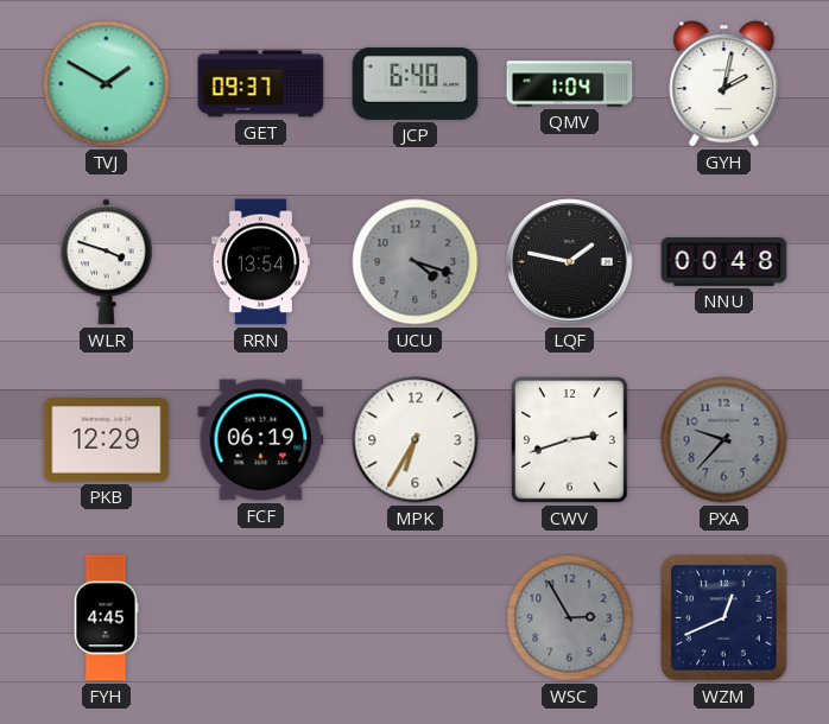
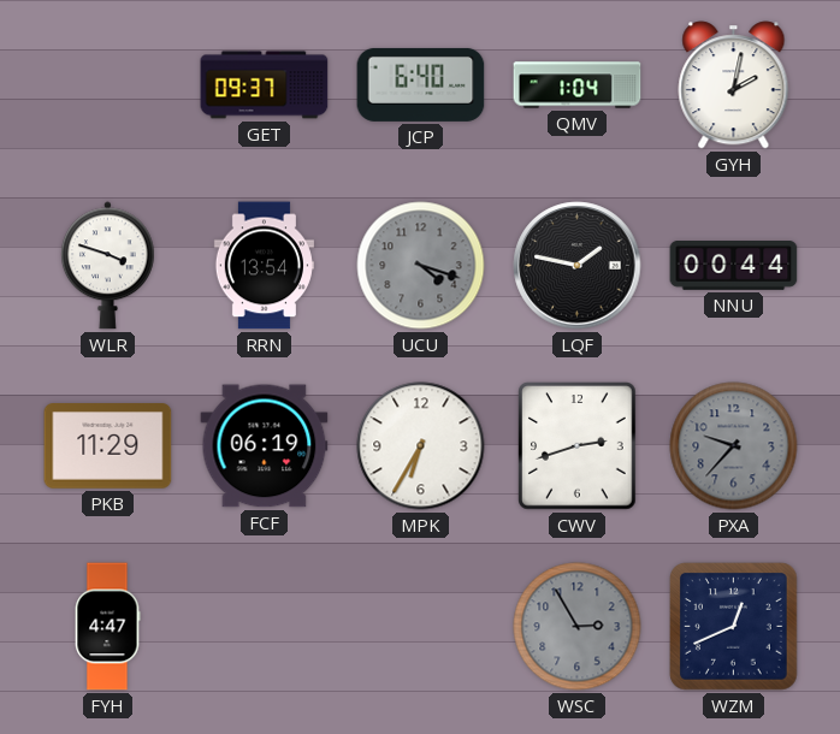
TVJ: 1:50 -> none (107, 84)
NNU: 00:48 -> 00:44 (734, 266)
PKB: 12:29 -> 11:29 (108, 446)
FYH: 4:45 -> 4:47 (107, 627)
